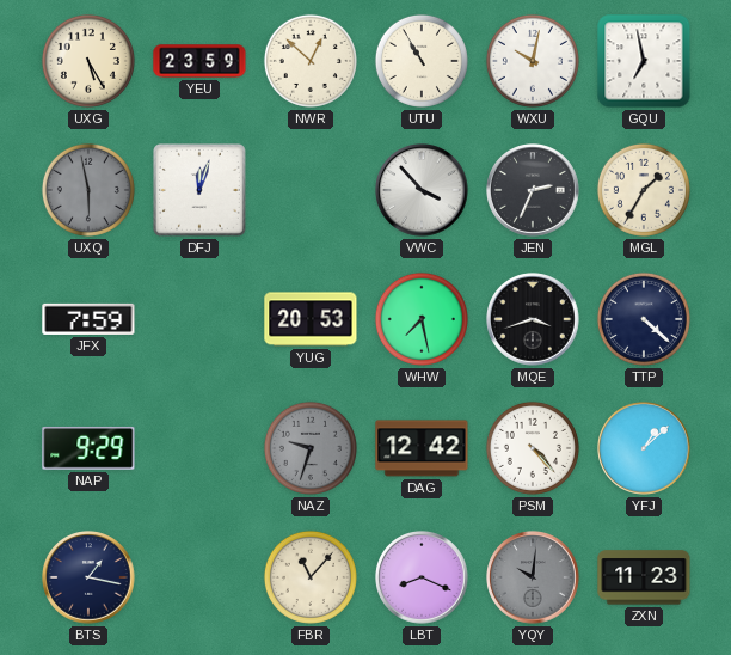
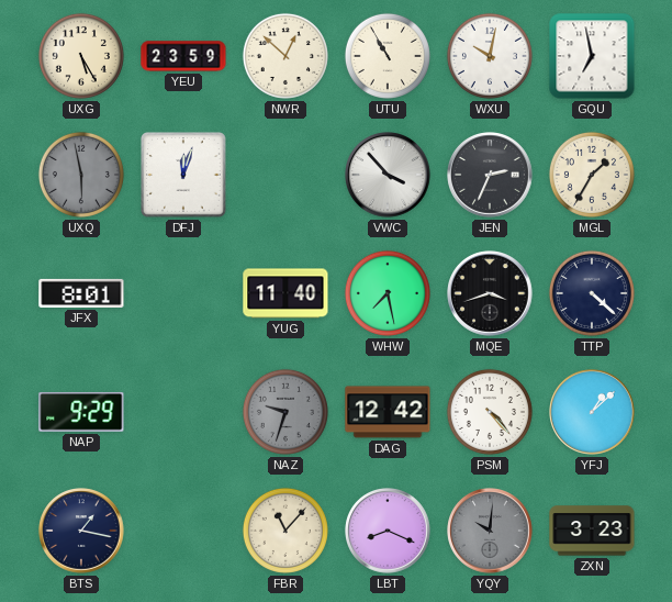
JFX: 7:59 -> 8:01 (81, 293)
YUG: 20:53 -> 11:40 (285, 293)
ZXN: 11:23 -> 3:23 (592, 531)
